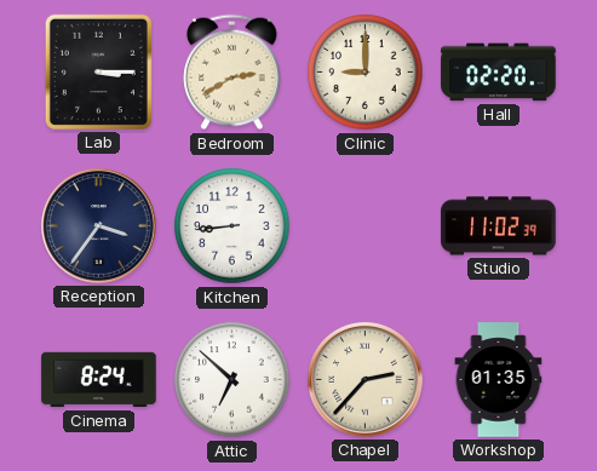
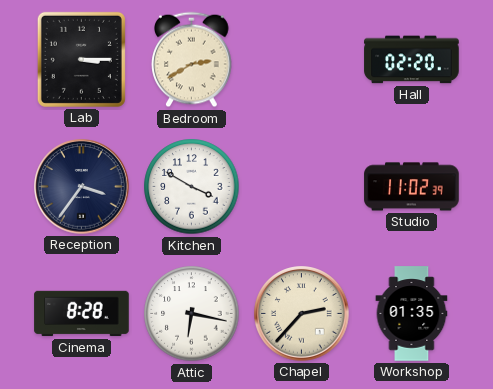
Clinic: 9:00 -> none (366, 73)
Kitchen: 8:44 -> 3:50 (192, 187)
Cinema: 8:24 -> 8:28 (82, 314)
Attic: 6:52 -> 6:17 (192, 314)
